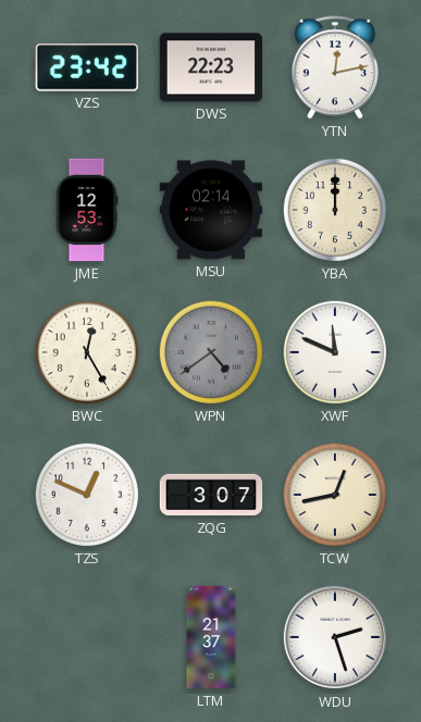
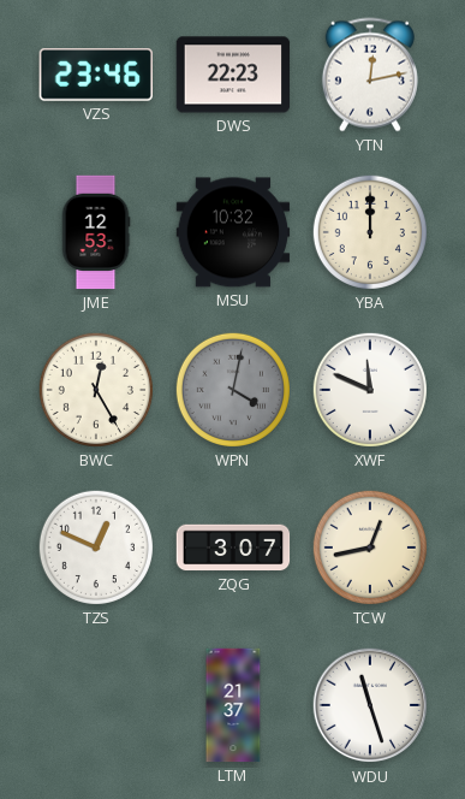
VZS: 23:42 -> 23:46 (96, 76)
MSU: 02:14 -> 10:32 (233, 232)
WPN: 4:39 -> 4:02 (233, 390)
WDU: 2:27 -> 11:27 (370, 705)
